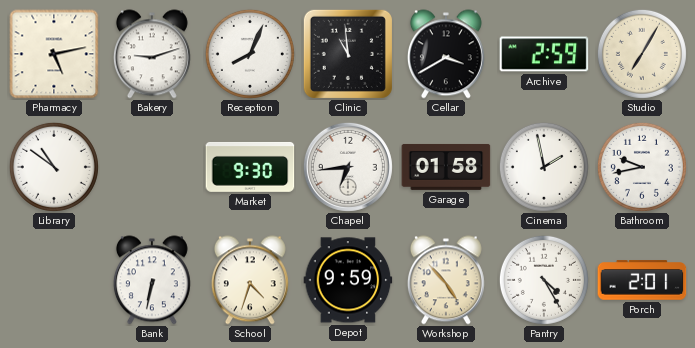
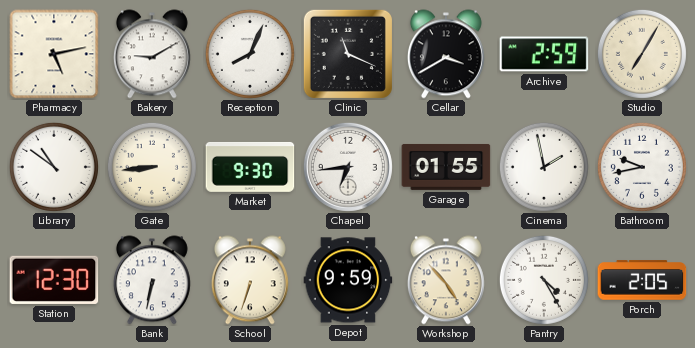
Bakery: 9:12 -> 9:10 (152, 54)
Clinic: 10:59 -> 11:19 (348, 54)
Gate: none -> 8:44 (152, 167)
Garage: 01:58 -> 01:55 (446, 167)
Station: none -> 12:30 (54, 280)
School: 4:33 -> 6:33 (250, 280)
Porch: 2:01 -> 2:05 (642, 280)
